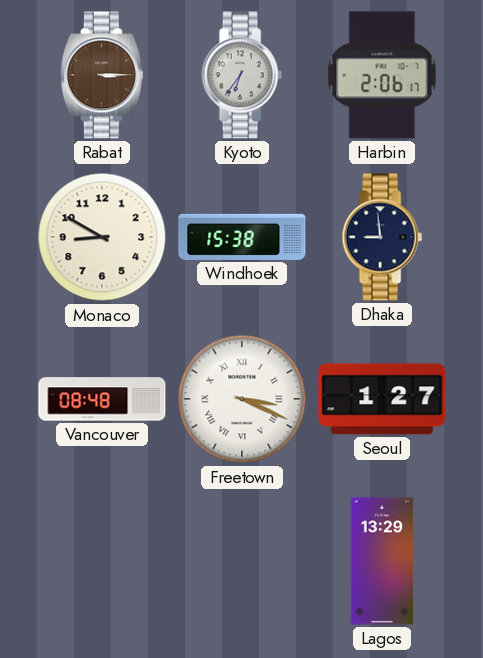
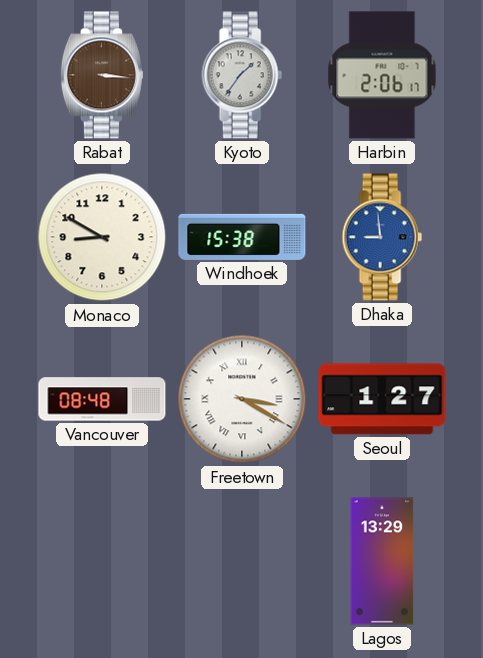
Rabat: 3:15 -> 3:16 (102, 75)
Kyoto: 6:36 -> 1:36 (242, 75)
Dhaka dial: navy -> blue (382, 237)
Freetown: 3:19 -> 3:20 (242, 399)
